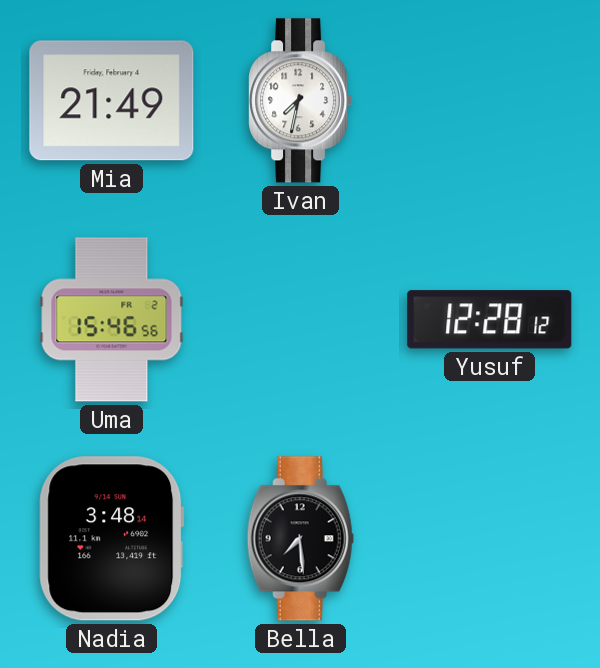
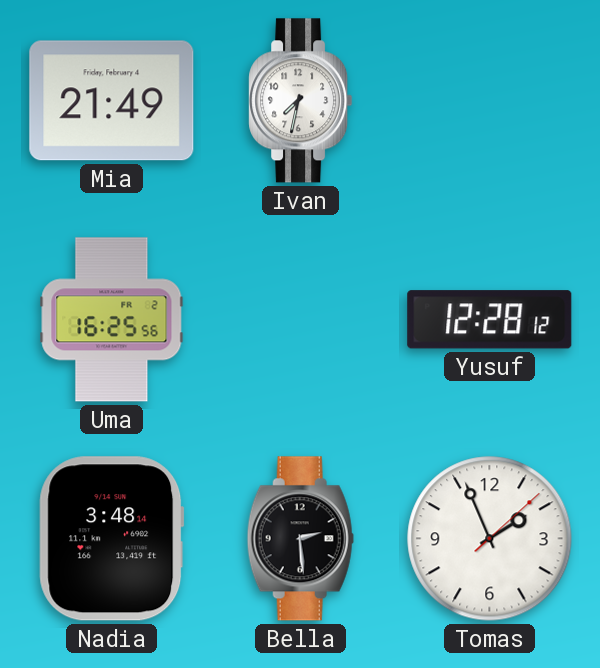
Uma: 15:46 -> 16:25 (112, 320)
Bella: 7:29 -> 2:29 (300, 539)
Tomas: none -> 1:56 (490, 539)
